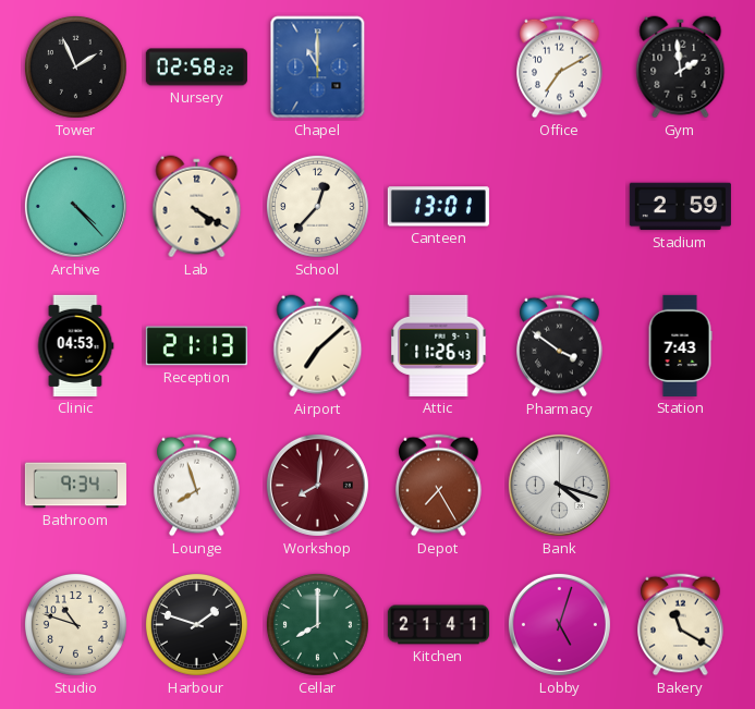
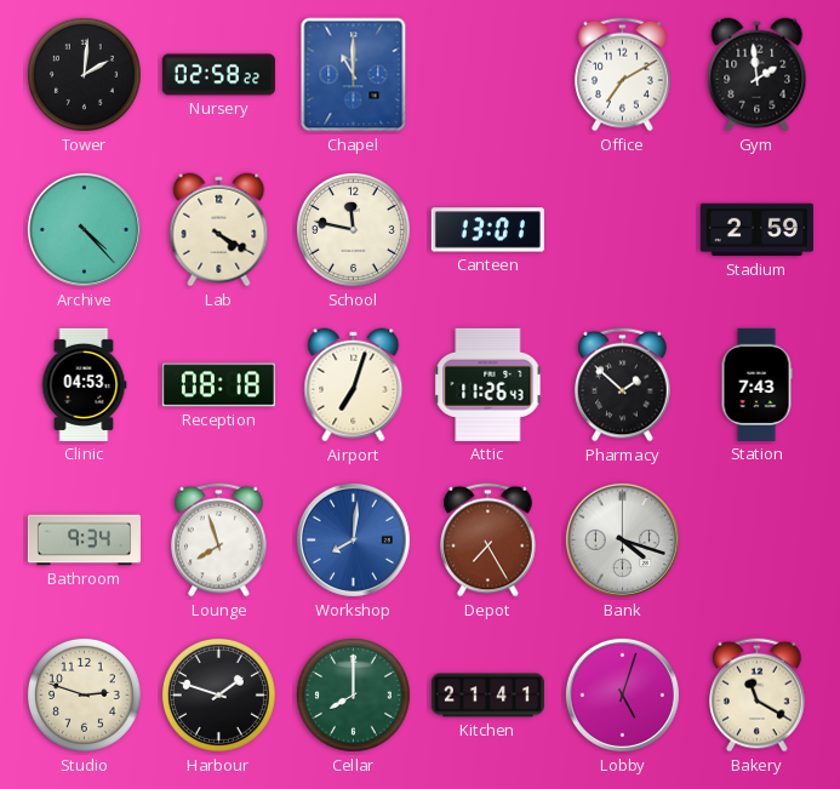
Tower: 1:56 -> 2:01 (84, 74)
School: 12:37 -> 11:47 (353, 229)
Reception: 21:13 -> 08:18 (218, 385)
Airport: 7:08 -> 7:03 (354, 385)
Pharmacy: 3:51 -> 1:52 (623, 385)
Workshop dial: burgundy -> blue (353, 539)
Studio: 10:48 -> 2:48 (84, 694)
